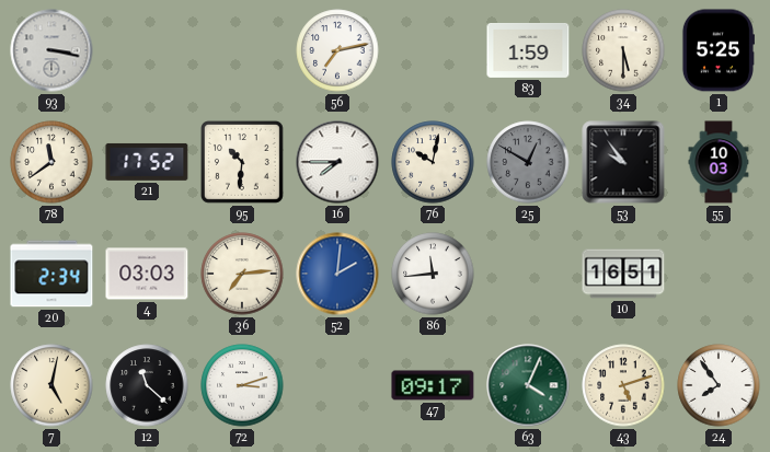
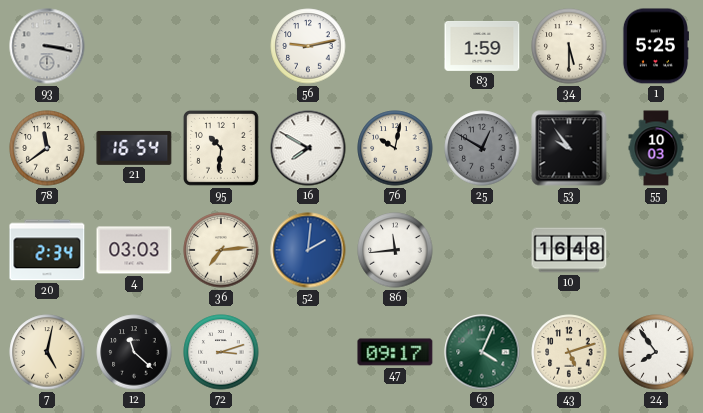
56: 7:13 -> 9:13 (308, 46)
21: 17:52 -> 16:54 (134, 148)
16: 7:45 -> 7:50 (308, 148)
10: 16:51 -> 16:48 (569, 250)
